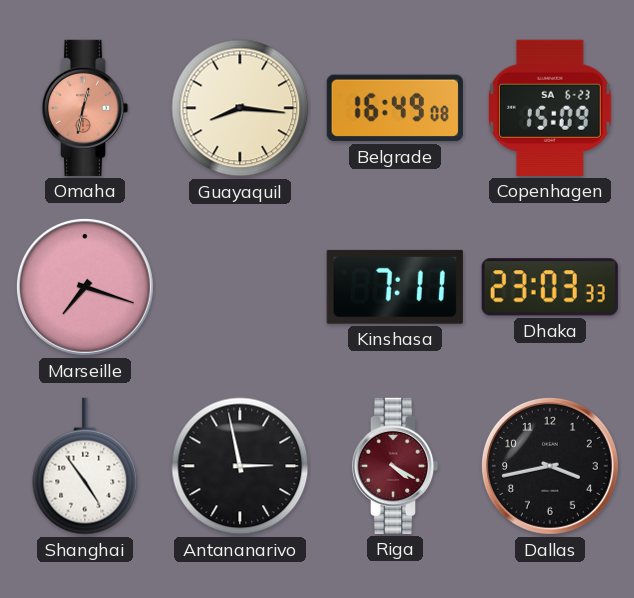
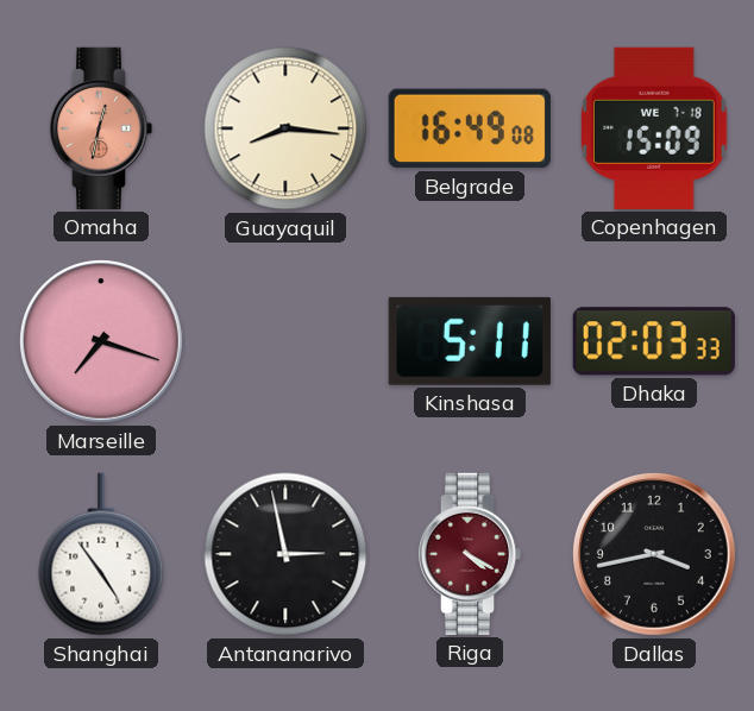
Copenhagen date: SA 6-23 -> WE 7-18 (654, 128)
Kinshasa: 7:11 -> 5:11 (470, 341)
Dhaka: 23:03 -> 02:03 (654, 341)
